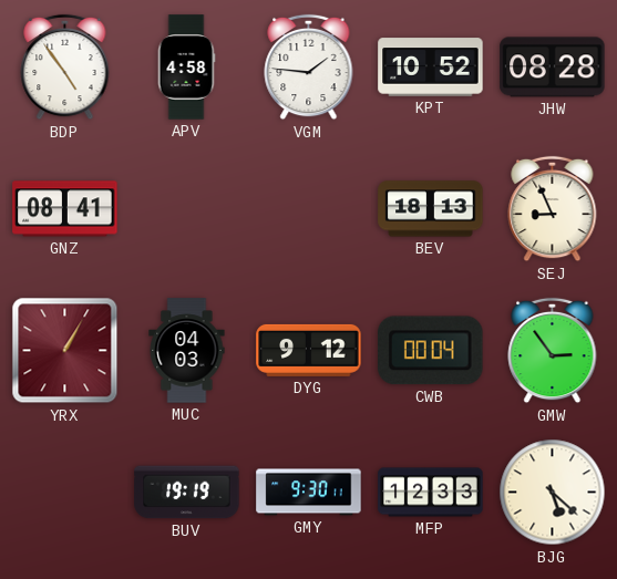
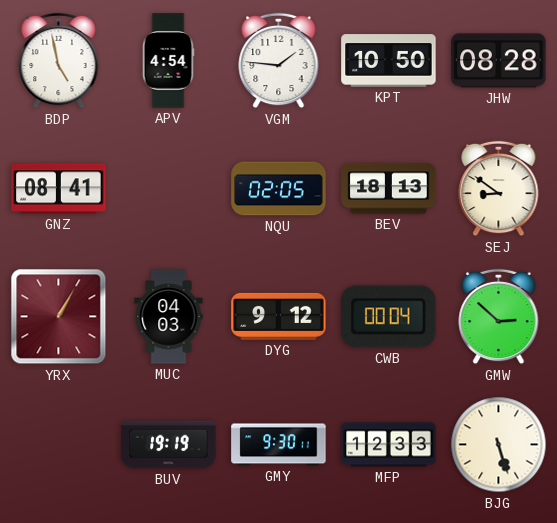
BDP: 4:54 -> 4:58 (59, 61)
APV: 4:58 -> 4:54 (168, 61)
KPT: 10:52 -> 10:50 (389, 61)
NQU: none -> 02:05 (279, 189)
SEJ: 8:56 -> 8:51 (499, 189)
GMW: 2:54 -> 2:52 (499, 317)
BJG: 5:22 -> 5:27 (499, 445)
